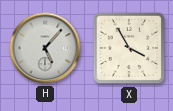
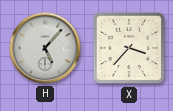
X: 3:55 -> 3:37 (129, 48)
